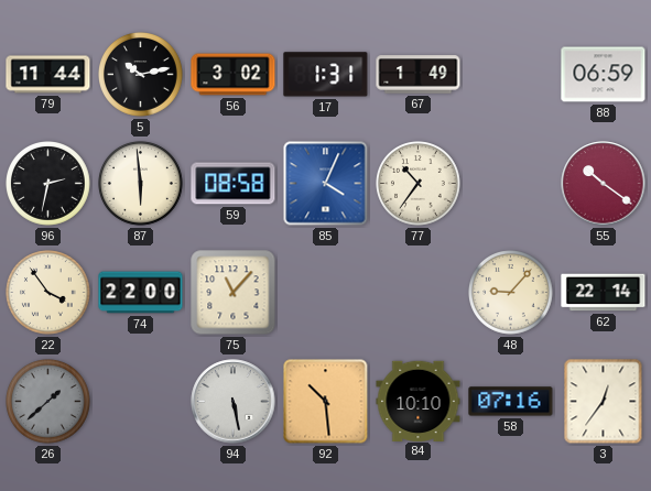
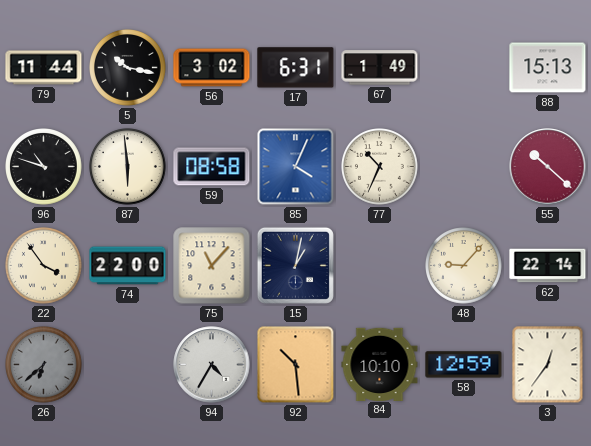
5: 10:13 -> 10:17 (128, 68)
17: 1:31 -> 6:31 (296, 68)
88: 06:59 -> 15:13 (548, 68)
96: 2:32 -> 10:48 (44, 167)
77: 10:36 -> 10:34 (380, 167)
55: 10:21 -> 10:22 (548, 167)
15: none -> 1:02 (295, 265)
26: 1:38 -> 6:38 (44, 365)
94: 5:28 -> 4:35 (212, 365)
58: 07:16 -> 12:59 (464, 365)
